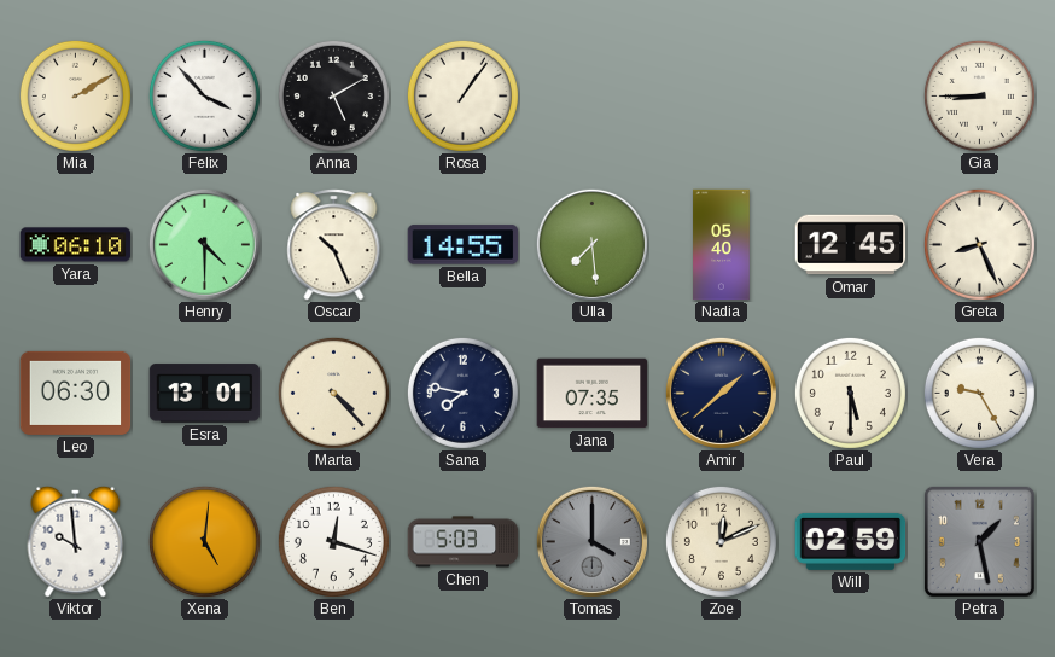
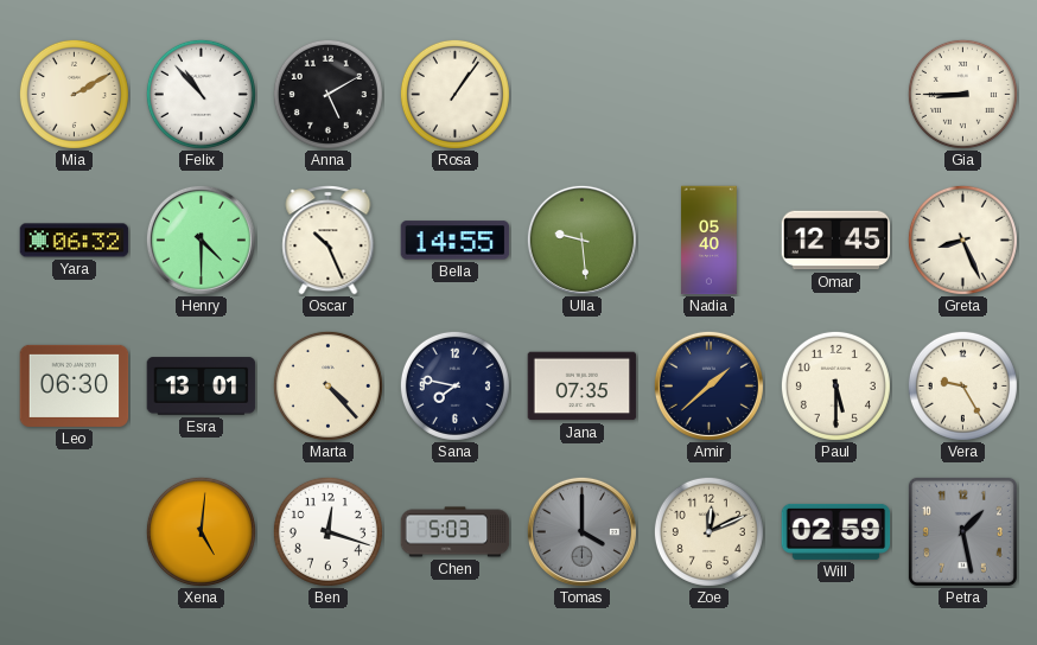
Felix: 3:53 -> 10:53 (201, 94)
Yara: 06:10 -> 06:32 (75, 241)
Ulla: 7:29 -> 9:29 (581, 240)
Viktor: 9:59 -> none (76, 541)
